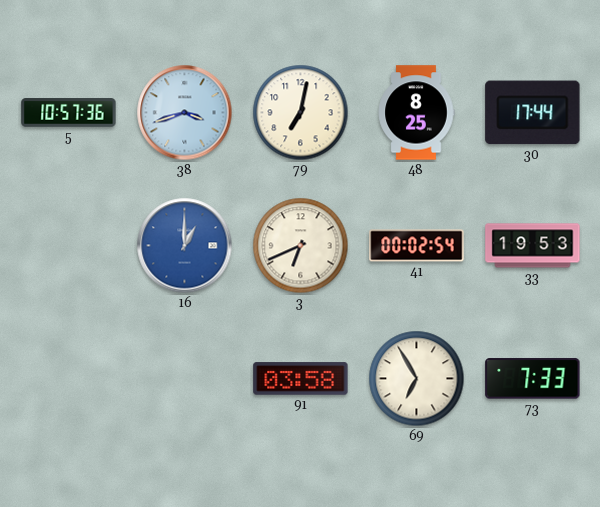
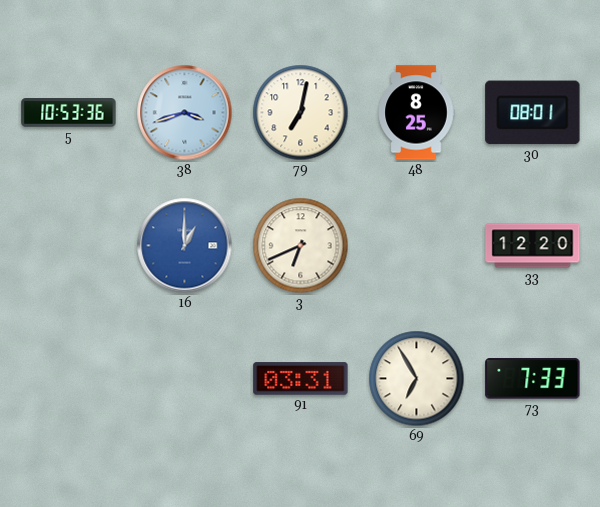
5: 10:57 -> 10:53 (69, 113)
30: 17:44 -> 08:01 (533, 113)
41: 00:02 -> none (417, 246)
33: 19:53 -> 12:20 (533, 246)
91: 03:58 -> 03:31 (301, 379)
